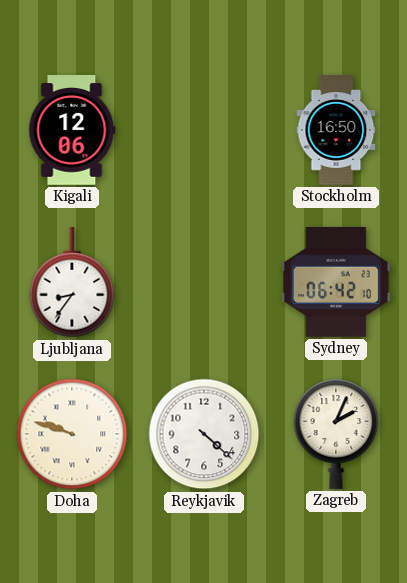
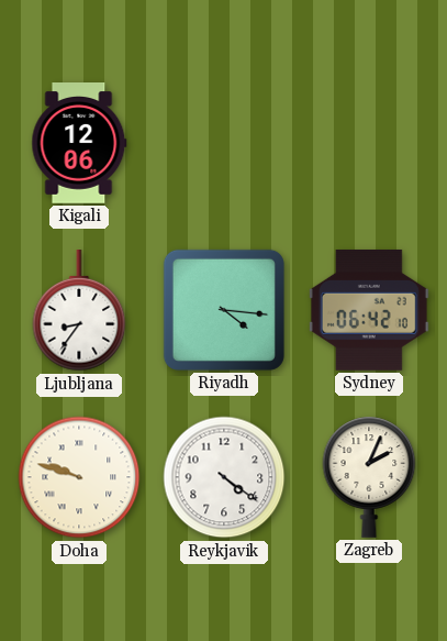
Stockholm: 16:50 -> none (336, 130)
Riyadh: none -> 4:16 (224, 310)
Reykjavik: 4:22 -> 4:21 (224, 477)
